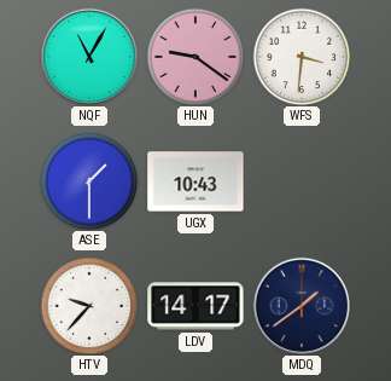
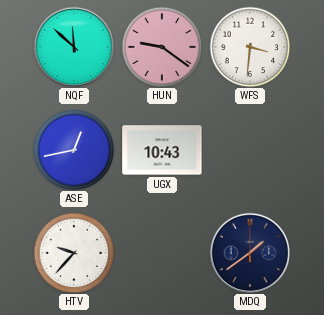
NQF: 11:05 -> 11:52 (73, 46)
ASE: 1:30 -> 12:43 (74, 150)
LDV: 14:17 -> none (195, 306)
